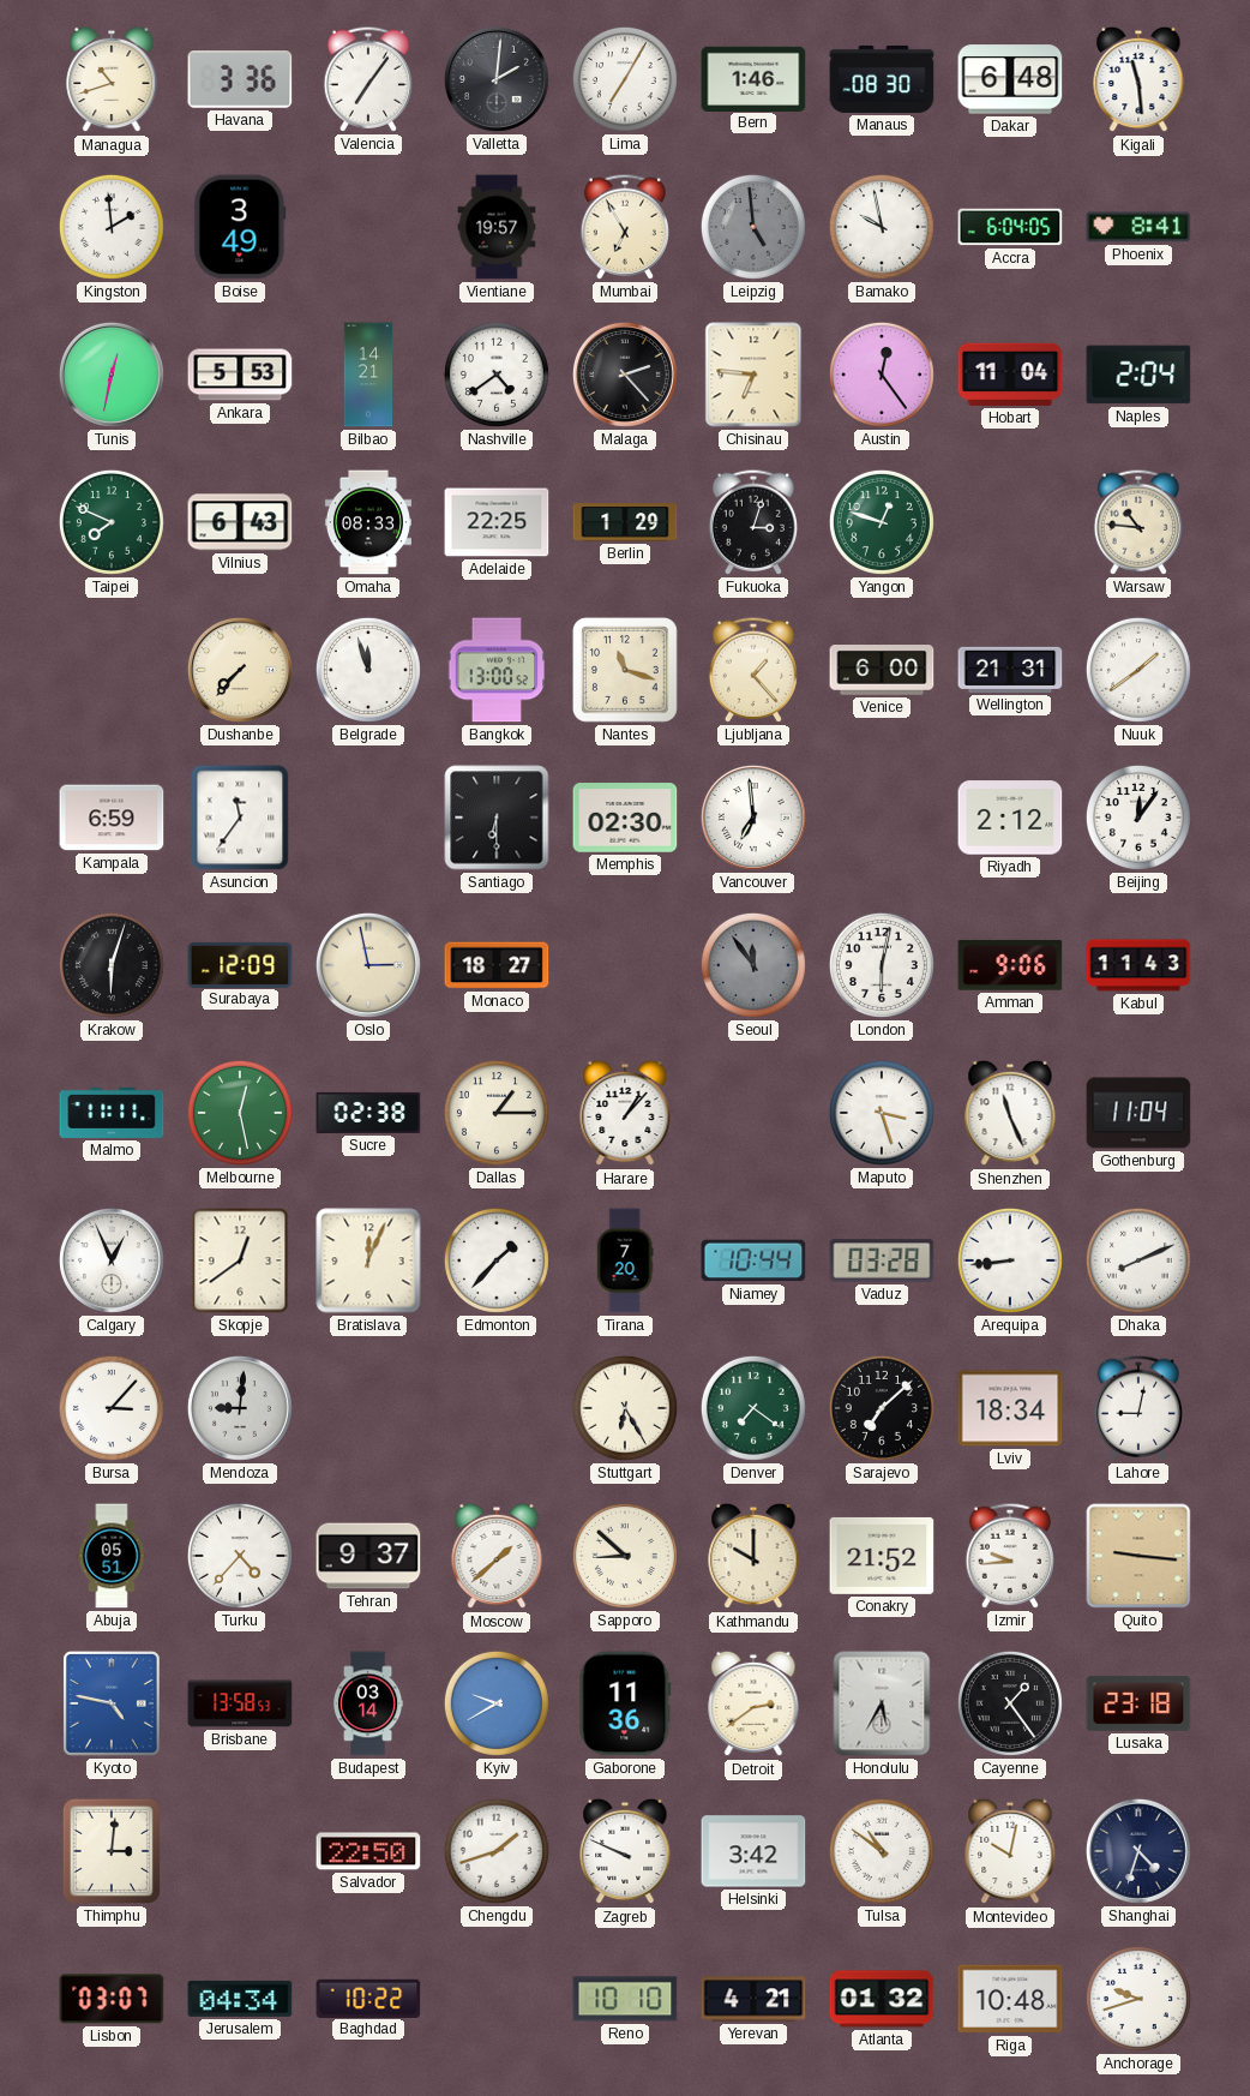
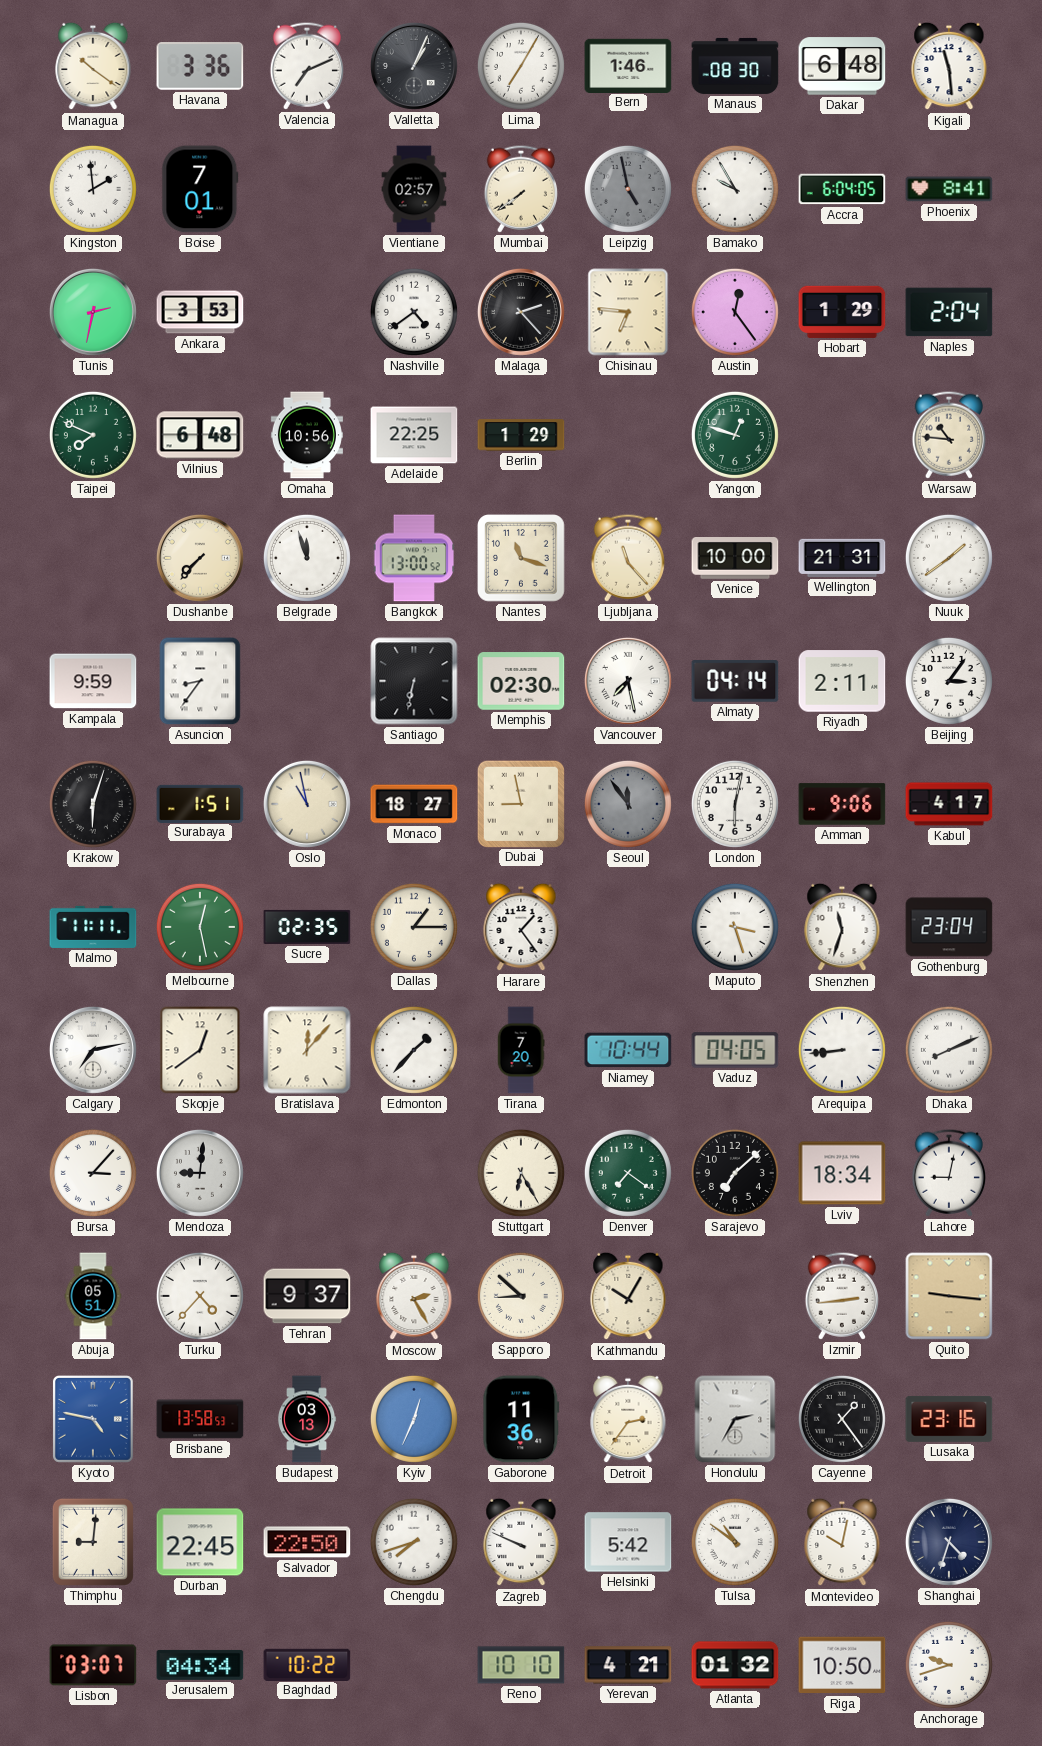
Managua: 10:42 -> 10:21 (93, 66)
Valencia: 7:06 -> 7:11 (306, 66)
Valletta: 2:01 -> 1:04 (414, 66)
Boise: 3:49 -> 7:01 (200, 189)
Vientiane: 19:57 -> 02:57 (414, 189)
Mumbai: 6:55 -> 7:39 (520, 189)
Leipzig: 4:59 -> 4:58 (628, 189)
Bamako: 9:58 -> 9:55 (735, 189)
Tunis: 12:32 -> 2:32 (93, 312)
Ankara: 5:53 -> 3:53 (200, 312)
Bilbao: 14:21 -> none (368, 375)
Hobart: 11:04 -> 1:29 (842, 312)
Vilnius: 6:43 -> 6:48 (200, 435)
Omaha: 08:33 -> 10:56 (307, 435)
Fukuoka: 3:03 -> none (752, 522)
Ljubljana: 1:23 -> 11:23 (627, 558)
Venice: 6:00 -> 10:00 (735, 559)
Kampala: 6:59 -> 9:59 (93, 681)
Asuncion: 11:36 -> 8:36 (200, 681)
Santiago: 6:30 -> 6:32 (414, 681)
Vancouver: 6:59 -> 7:28 (628, 681)
Almaty: none -> 04:14 (735, 681)
Riyadh: 2:12 -> 2:11 (842, 681)
Beijing: 12:06 -> 3:06 (949, 681)
Surabaya: 12:09 -> 1:51 (200, 803)
Oslo: 2:58 -> 10:58 (307, 804)
Dubai: none -> 8:58 (520, 803)
Kabul: 11:43 -> 4:17 (949, 804)
Sucre: 02:38 -> 02:35 (307, 927)
Harare: 1:07 -> 1:24 (521, 927)
Shenzhen: 11:26 -> 11:33 (842, 927)
Gothenburg: 11:04 -> 23:04 (949, 927)
Calgary: 12:56 -> 7:13 (93, 1050)
Bratislava: 12:04 -> 12:07 (307, 1050)
Vaduz: 03:28 -> 04:05 (735, 1050)
Moscow: 1:38 -> 2:25 (414, 1296)
Kathmandu: 10:00 -> 10:05 (628, 1296)
Conakry: 21:52 -> none (882, 1556)
Izmir: 9:44 -> 2:44 (841, 1296)
Budapest: 03:14 -> 03:13 (307, 1419)
Kyiv: 9:40 -> 12:34 (414, 1419)
Detroit: 2:39 -> 2:36 (628, 1419)
Honolulu: 5:35 -> 2:35 (735, 1419)
Lusaka: 23:18 -> 23:16 (949, 1419)
Thimphu: 3:01 -> 9:01 (93, 1542)
Durban: none -> 22:45 (200, 1542)
Chengdu: 1:42 -> 7:42 (414, 1542)
Helsinki: 3:42 -> 5:42 (628, 1542)
Riga: 10:48 -> 10:50 (842, 1665)
